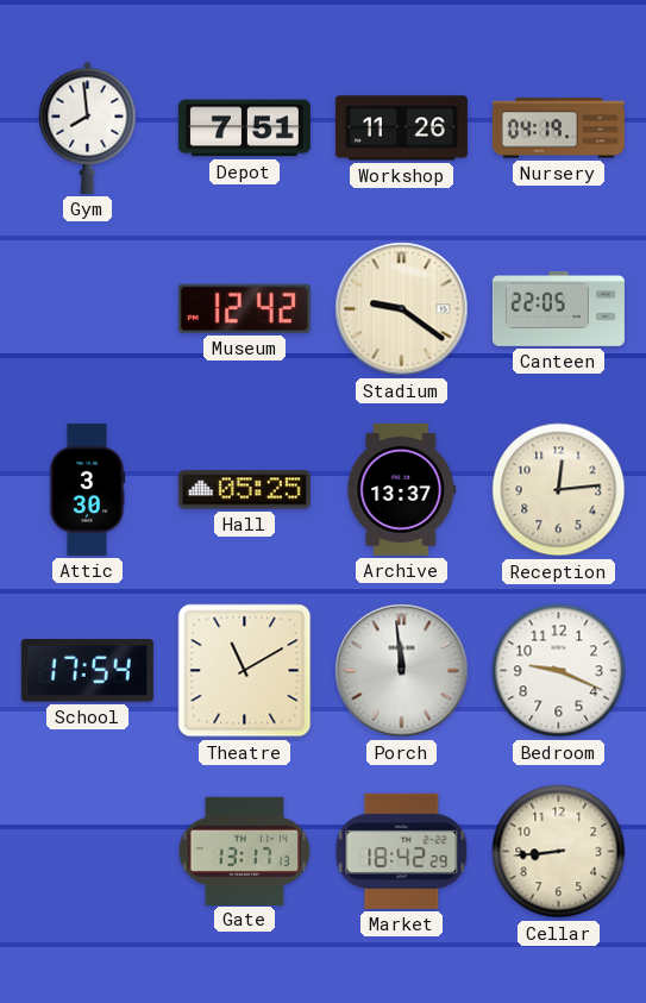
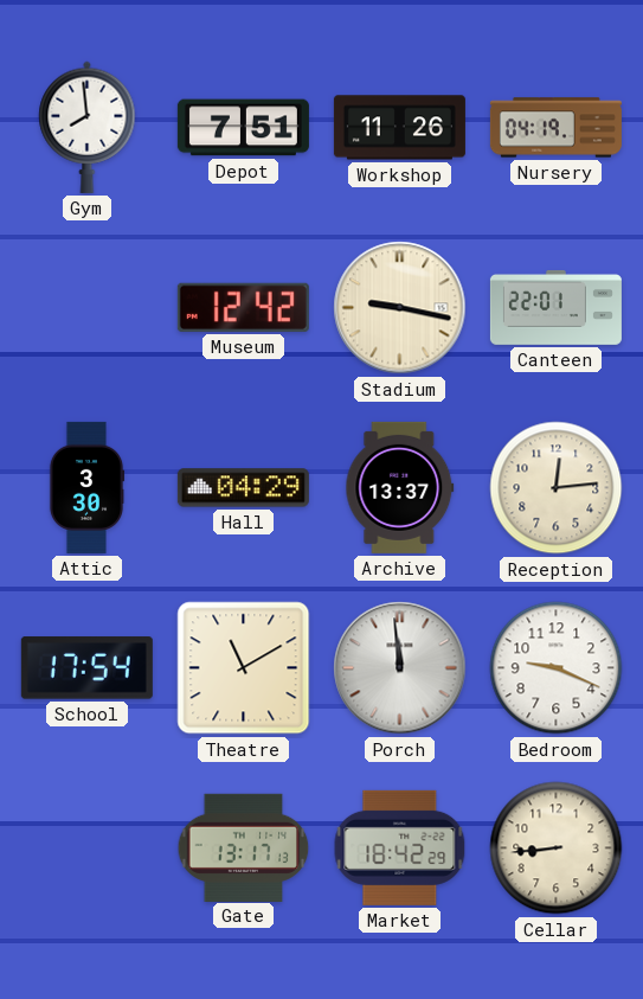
Stadium: 9:21 -> 9:17 (400, 308)
Canteen: 22:05 -> 22:01 (555, 307)
Hall: 05:25 -> 04:29 (243, 488)
